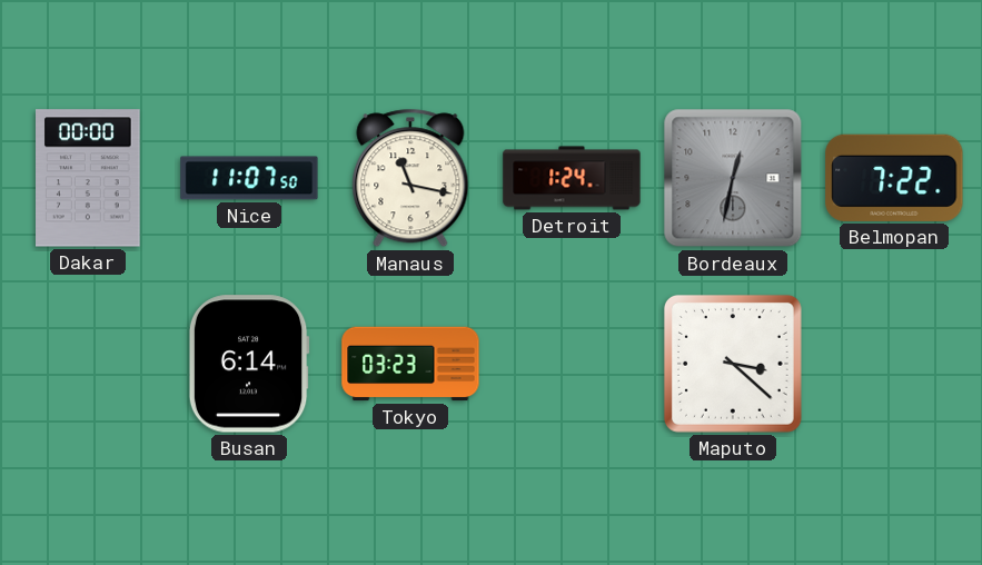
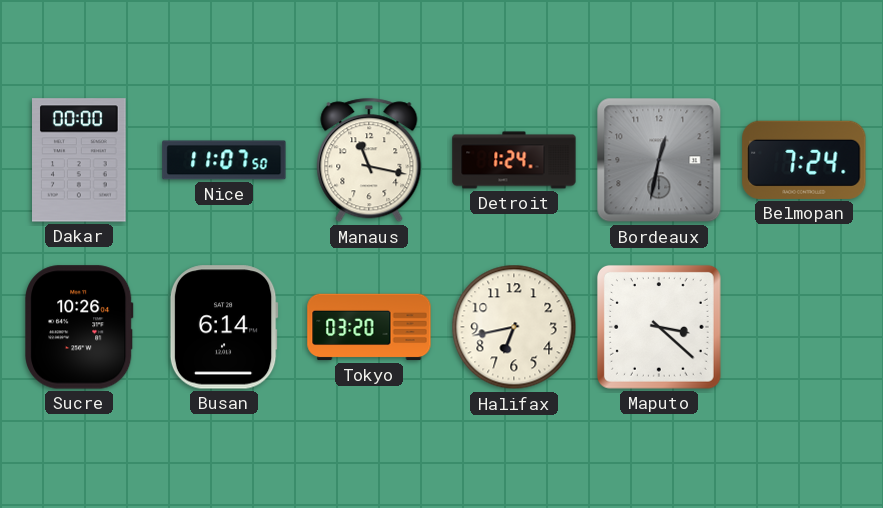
Belmopan: 7:22 -> 7:24 (804, 160)
Sucre: none -> 10:26 (80, 327)
Tokyo: 03:23 -> 03:20 (369, 327)
Halifax: none -> 6:43 (514, 327)
